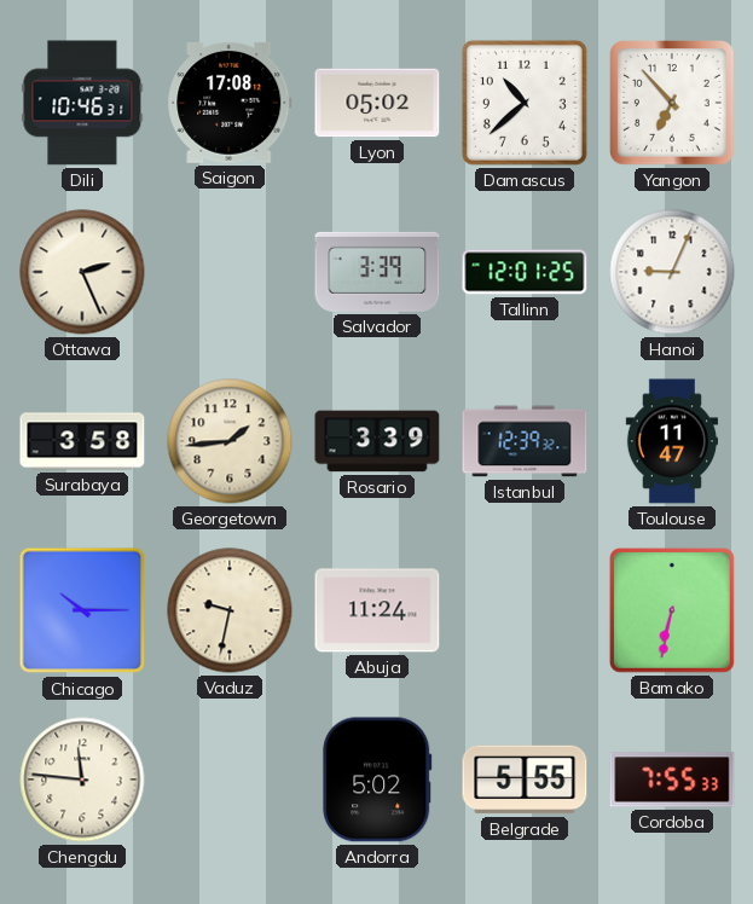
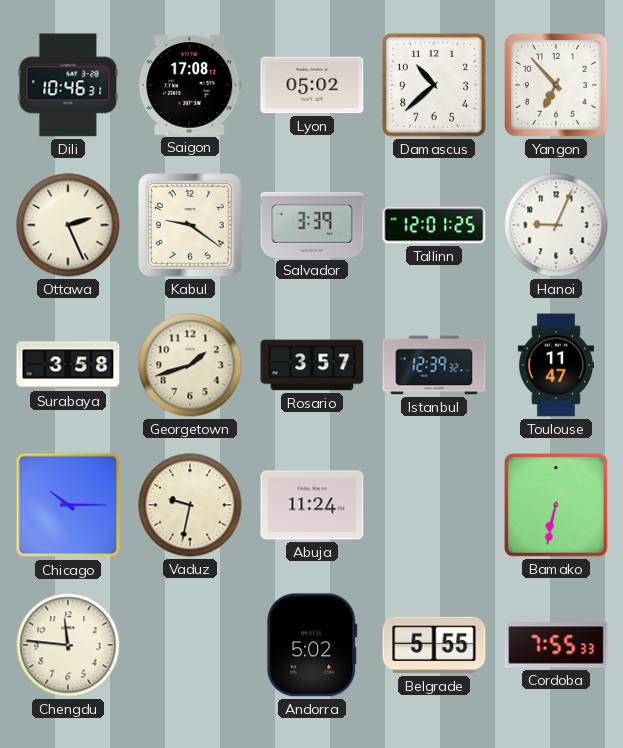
Kabul: none -> 9:21 (190, 225)
Georgetown: 1:44 -> 1:42 (190, 365)
Rosario: 3:39 -> 3:57 (312, 365)
